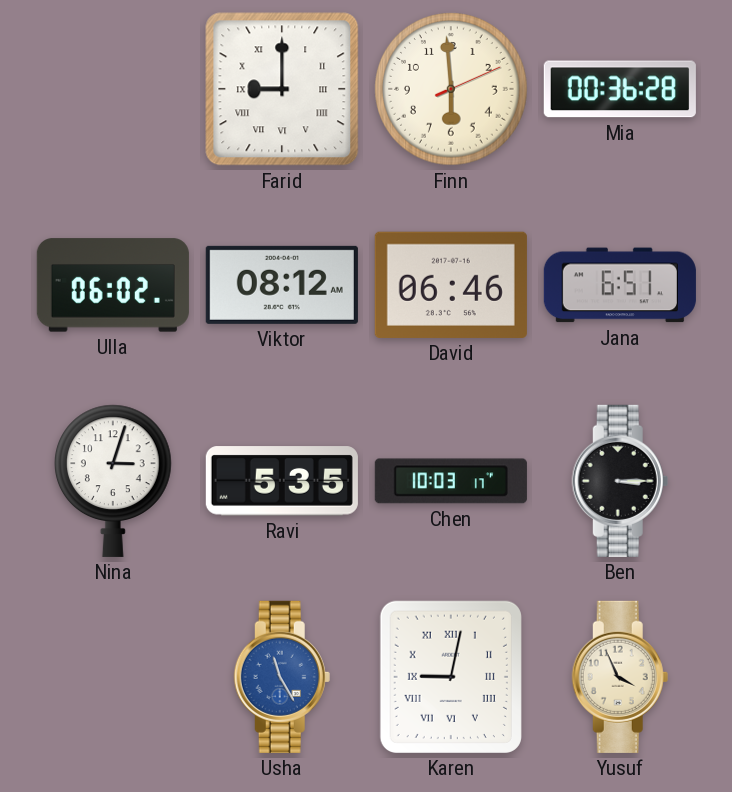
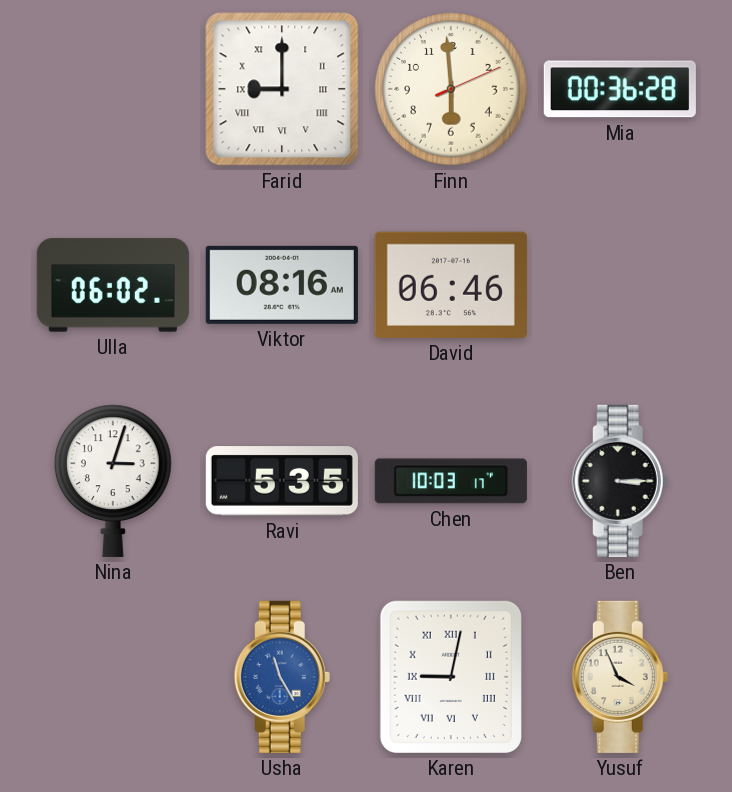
Viktor: 08:12 -> 08:16 (282, 285)
Jana: 6:51 -> none (620, 285)
